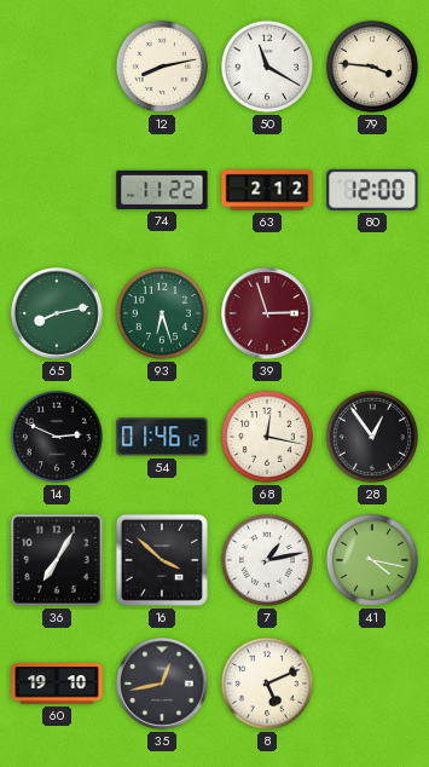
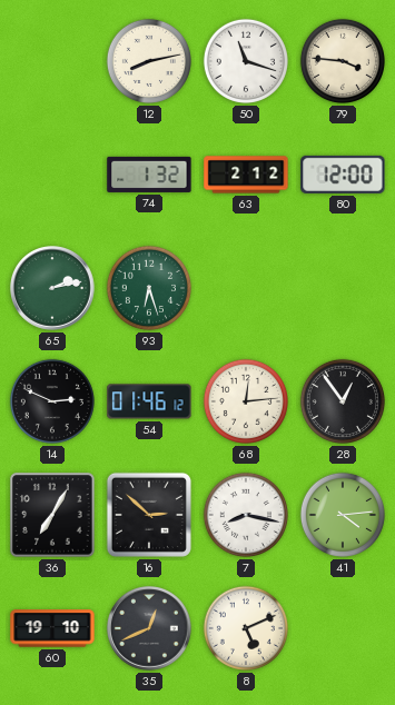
50: 11:20 -> 11:18 (246, 61)
74: 11:22 -> 1:32 (149, 175)
65: 8:13 -> 2:13 (53, 289)
39: 2:57 -> none (268, 315)
68: 12:17 -> 12:14 (246, 401)
16: 3:52 -> 2:52 (149, 515)
7: 1:13 -> 8:17 (246, 515)
41: 4:17 -> 4:14 (343, 515)
35: 12:43 -> 12:41 (150, 629)
